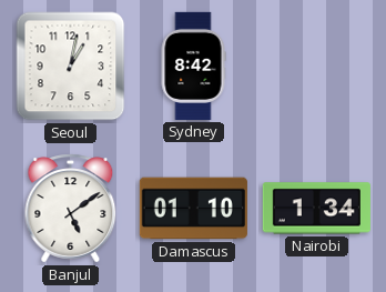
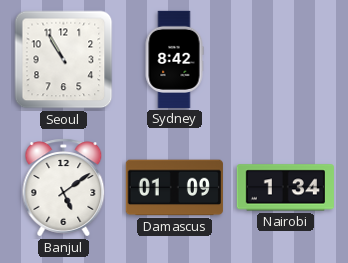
Seoul: 1:02 -> 10:55 (64, 60)
Damascus: 01:10 -> 01:09 (174, 188)
